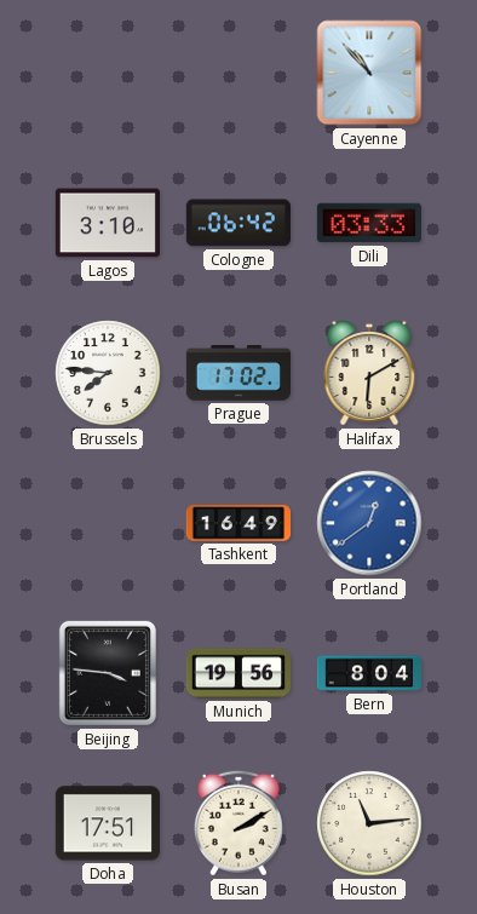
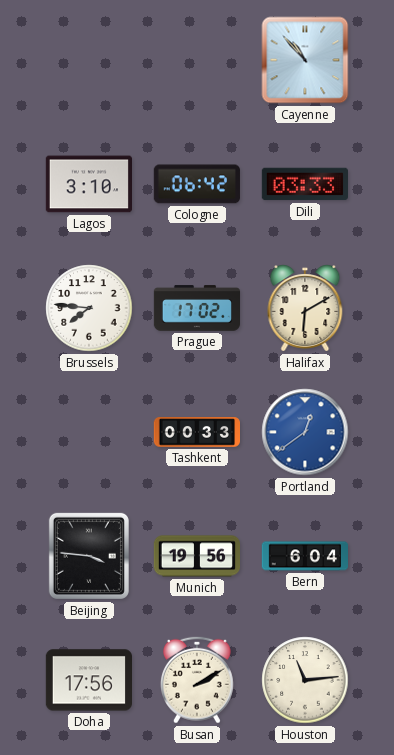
Tashkent: 16:49 -> 00:33 (196, 432)
Bern: 8:04 -> 6:04 (304, 556)
Doha: 17:51 -> 17:56 (88, 680)
